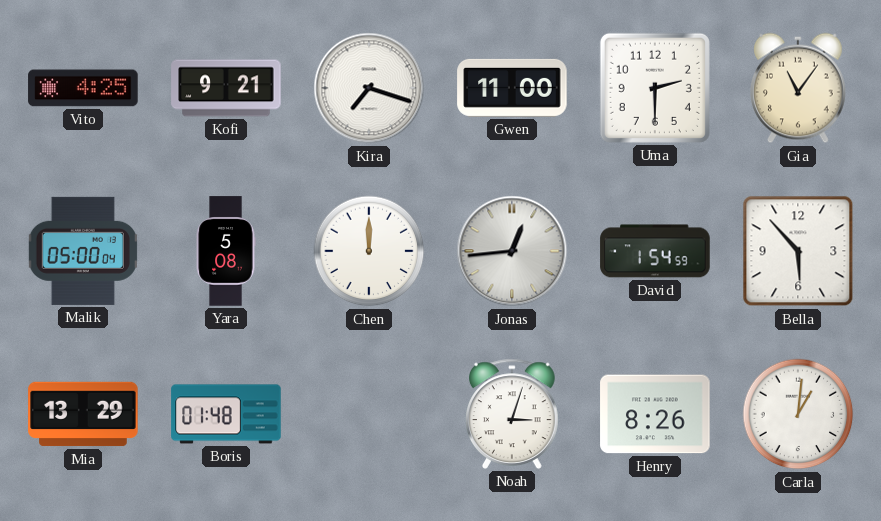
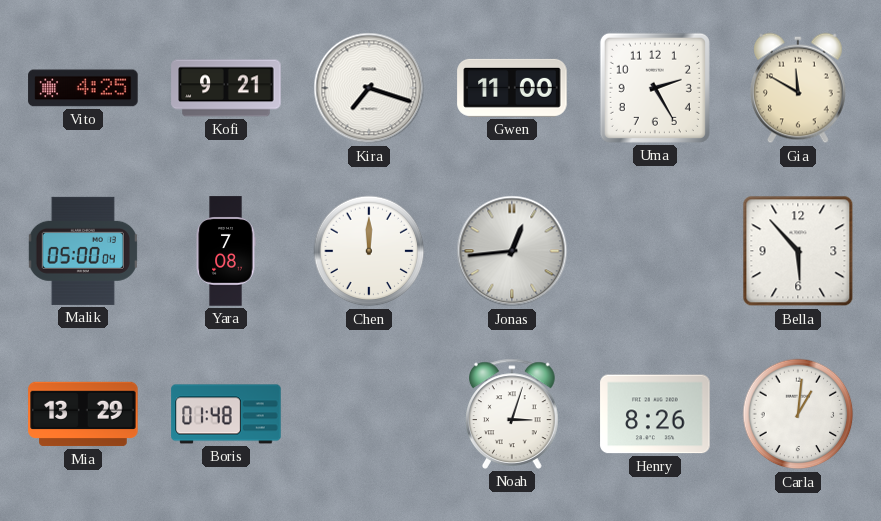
Uma: 2:30 -> 2:25 (655, 88)
Gia: 11:06 -> 11:50 (798, 88)
Yara: 5:08 -> 7:08 (226, 251)
David: 1:54 -> none (655, 251)
